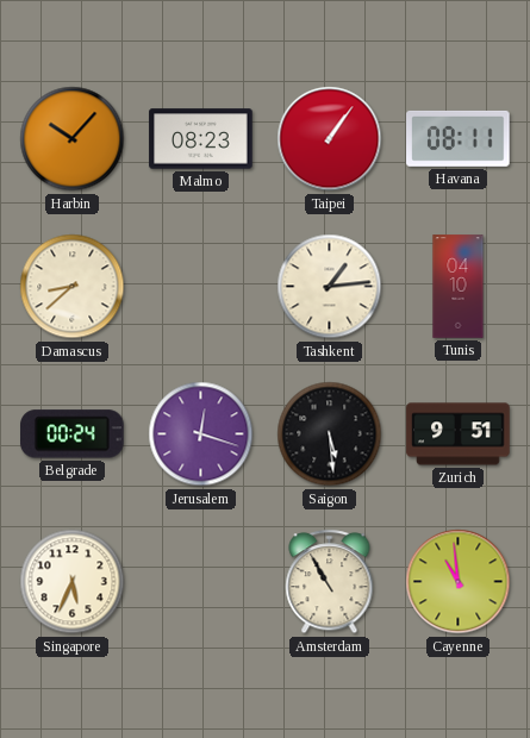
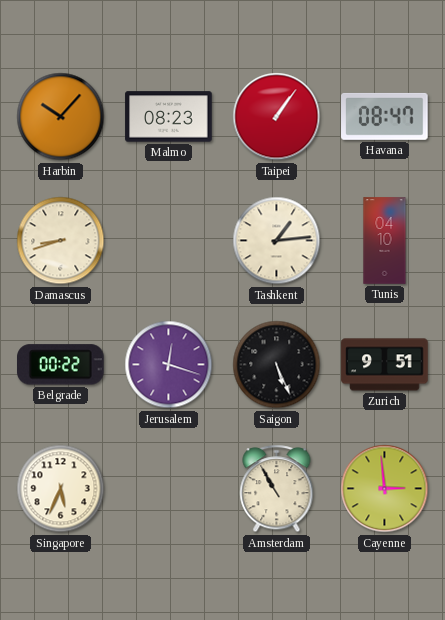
Havana: 08:11 -> 08:47 (385, 116)
Damascus: 8:38 -> 8:42 (61, 241)
Belgrade: 00:24 -> 00:22 (61, 365)
Saigon: 5:29 -> 5:26 (277, 365)
Cayenne: 10:59 -> 2:59 (385, 489)
